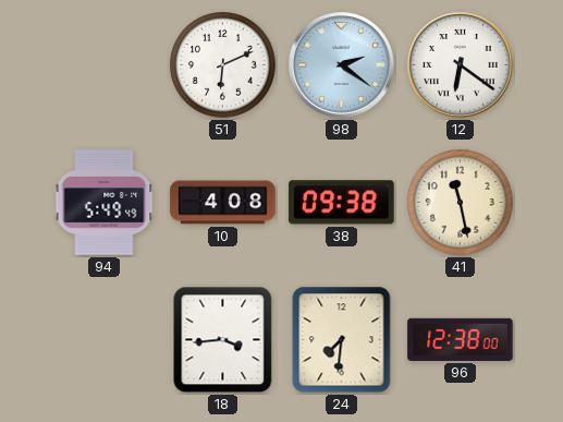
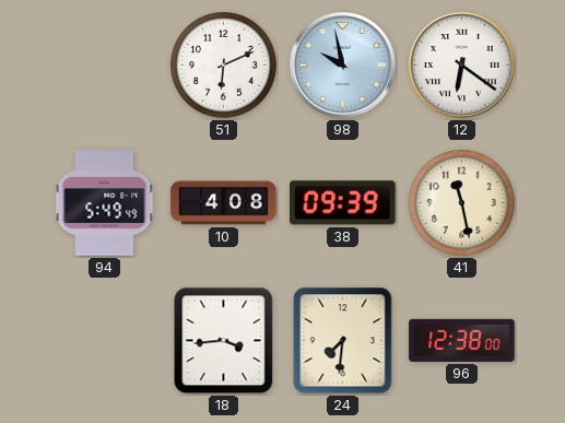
98: 2:21 -> 9:58 (343, 66)
38: 09:38 -> 09:39 (343, 203)
